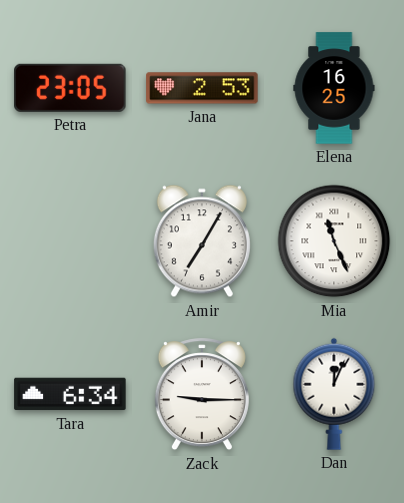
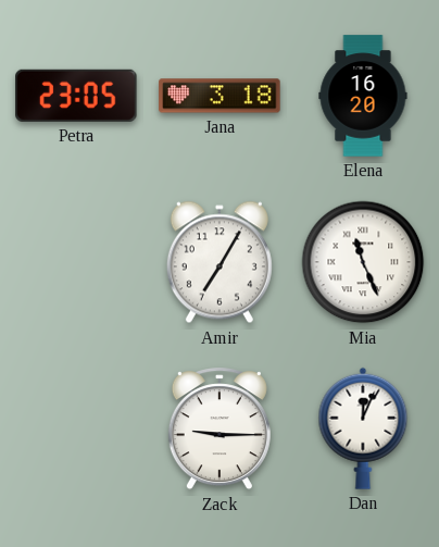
Jana: 2:53 -> 3:18 (220, 96)
Elena: 16:25 -> 16:20 (363, 96)
Tara: 6:34 -> none (70, 394)
